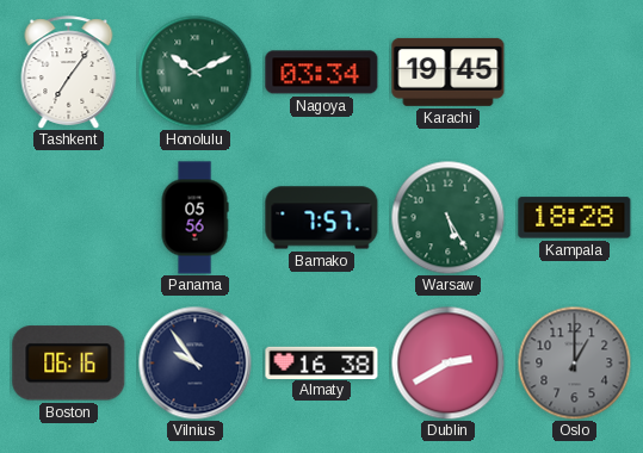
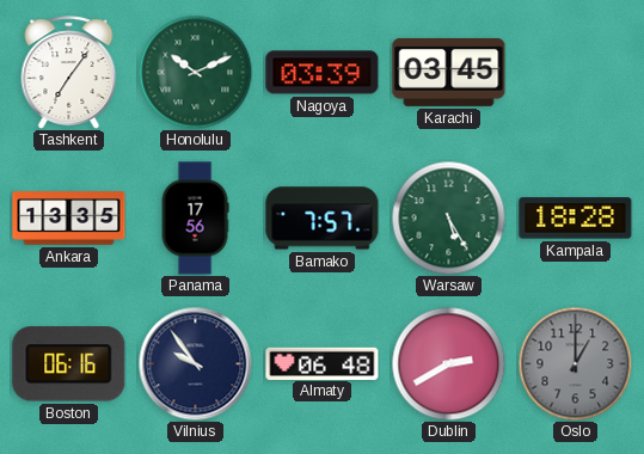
Nagoya: 03:34 -> 03:39 (323, 73)
Karachi: 19:45 -> 03:45 (449, 72)
Ankara: none -> 13:35 (69, 219)
Panama: 05:56 -> 17:56 (195, 219)
Almaty: 16:38 -> 06:48 (323, 363)
